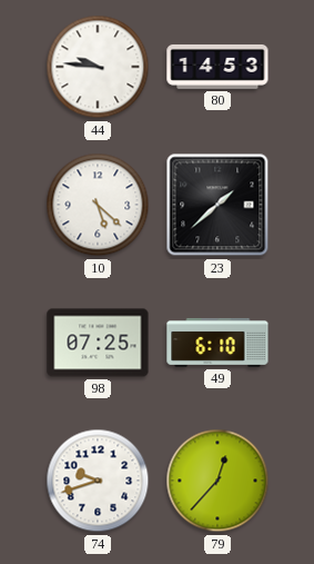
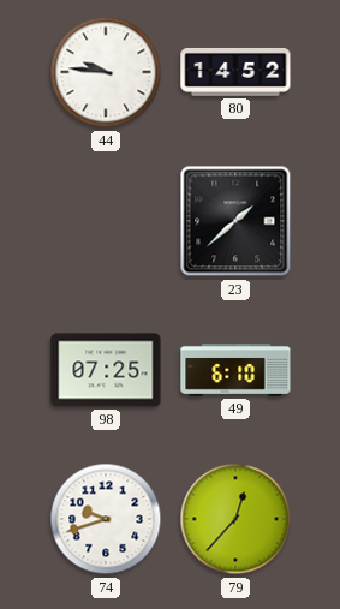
80: 14:53 -> 14:52 (235, 72)
10: 5:22 -> none (98, 205)
